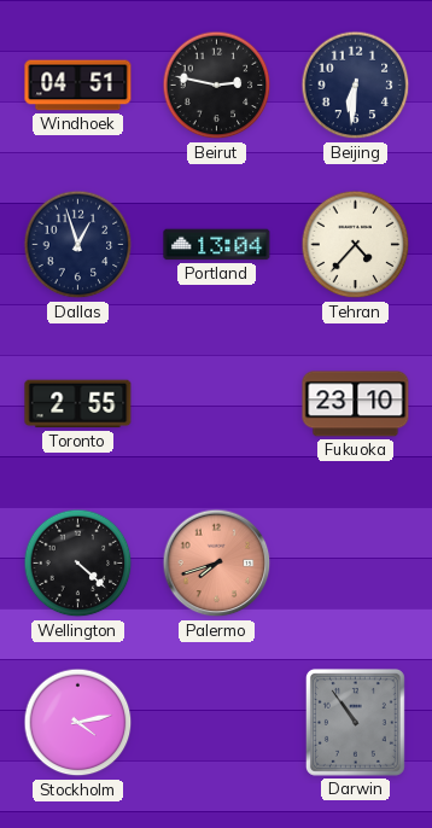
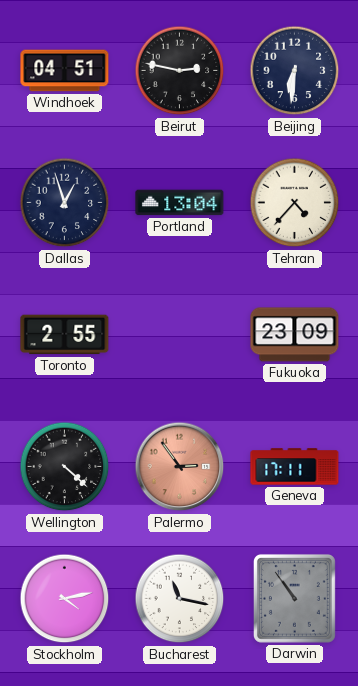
Fukuoka: 23:10 -> 23:09 (295, 335)
Palermo: 7:42 -> 2:54 (180, 467)
Geneva: none -> 17:11 (295, 467)
Bucharest: none -> 11:17 (180, 599)
